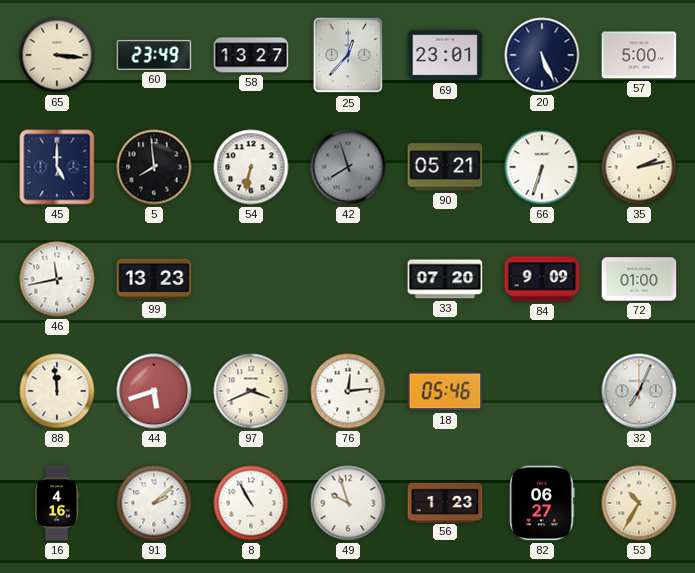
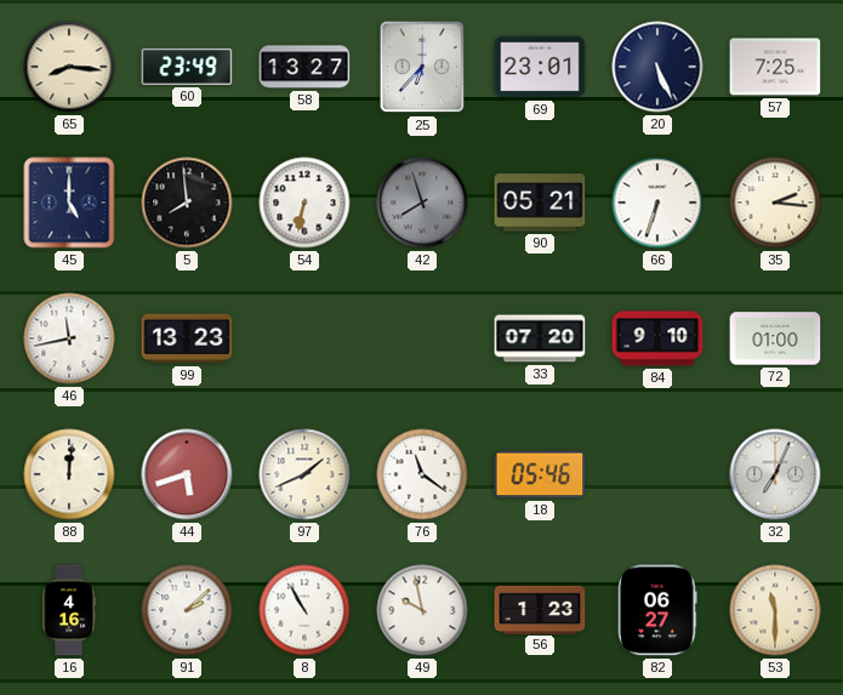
65: 3:16 -> 8:16 (69, 67)
25: 12:37 -> 6:37 (422, 67)
57: 5:00 -> 7:25 (775, 67)
35: 2:13 -> 2:16 (775, 203)
84: 9:09 -> 9:10 (657, 338)
88: 11:59 -> 12:01 (69, 474)
97: 3:41 -> 1:41 (304, 474)
76: 12:14 -> 11:21 (422, 474)
49: 9:57 -> 9:58 (422, 610)
53: 10:35 -> 11:30 (775, 610)
